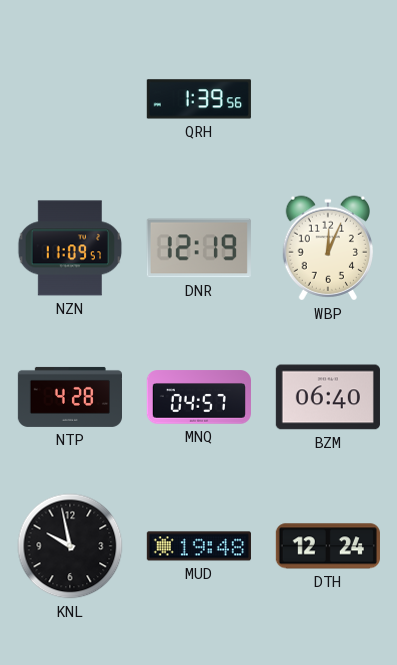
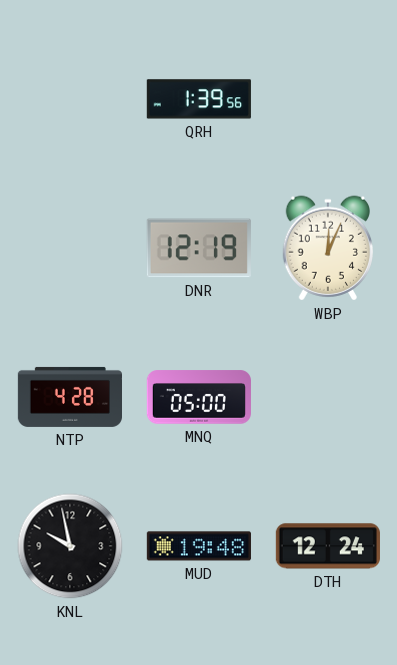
NZN: 11:09 -> none (70, 248)
MNQ: 04:57 -> 05:00 (199, 397)
BZM: 06:40 -> none (328, 397)
